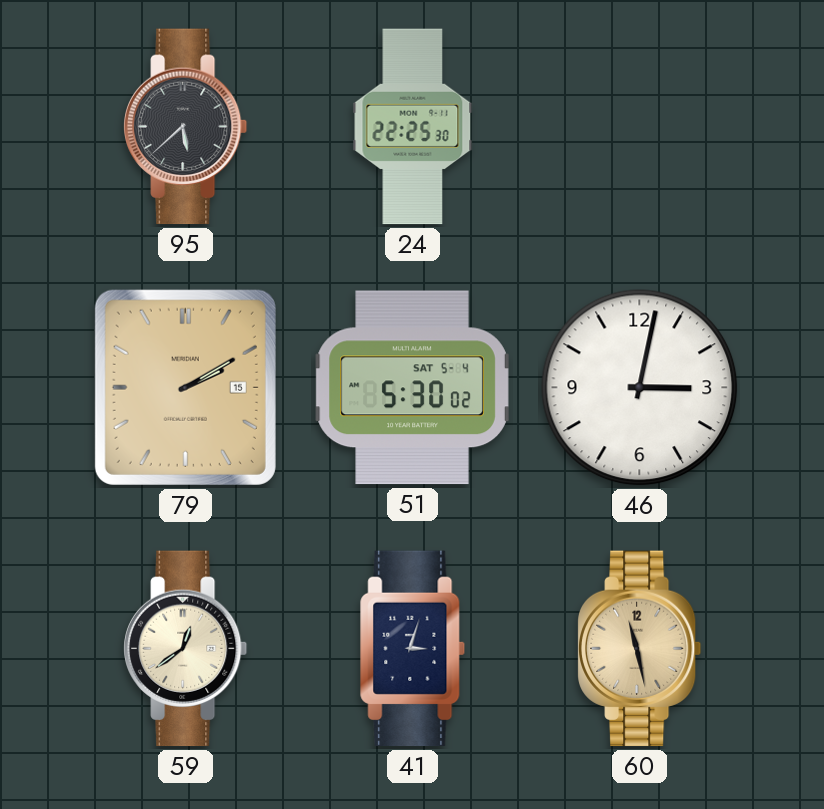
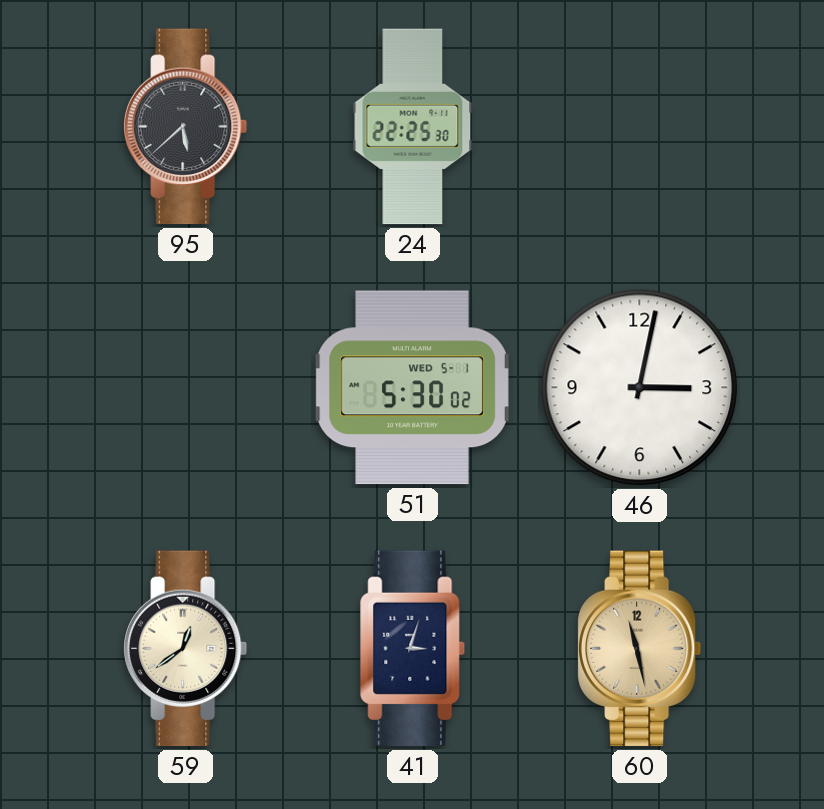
79: 2:10 -> none (185, 387)
51 date: SAT 5-4 -> WED 5-1 (413, 388)
